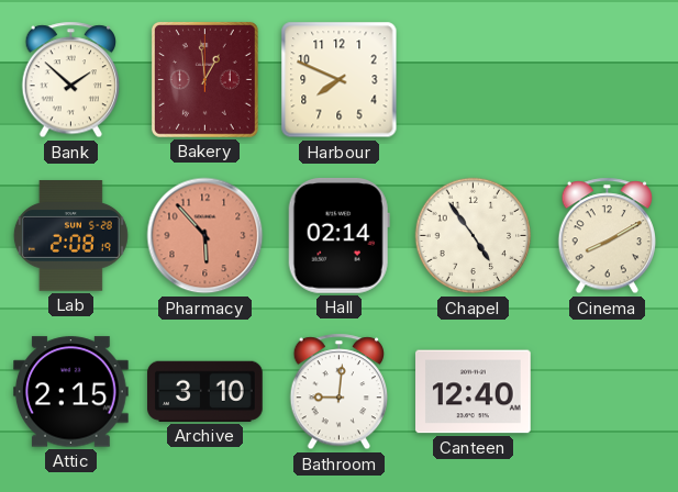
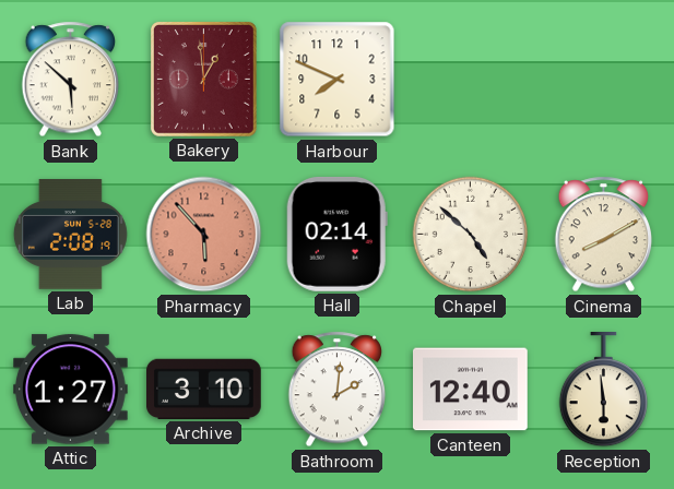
Bank: 1:52 -> 5:52 (71, 80)
Chapel: 4:54 -> 4:52 (471, 235)
Attic: 2:15 -> 1:27 (71, 390)
Bathroom: 9:01 -> 2:01 (338, 390)
Reception: none -> 5:59 (603, 391)
